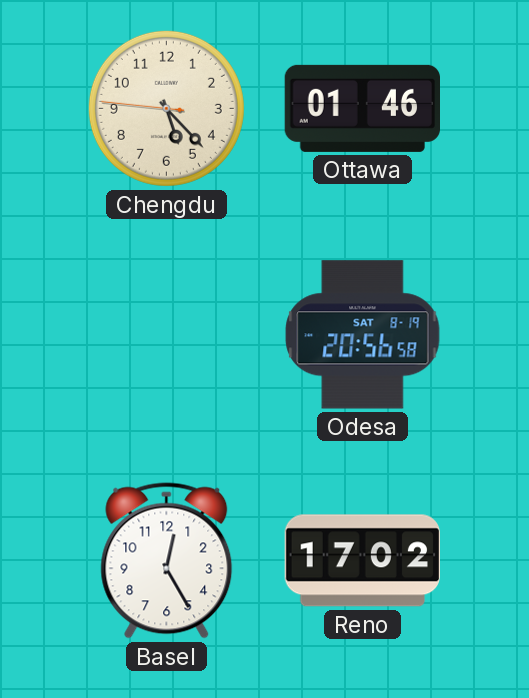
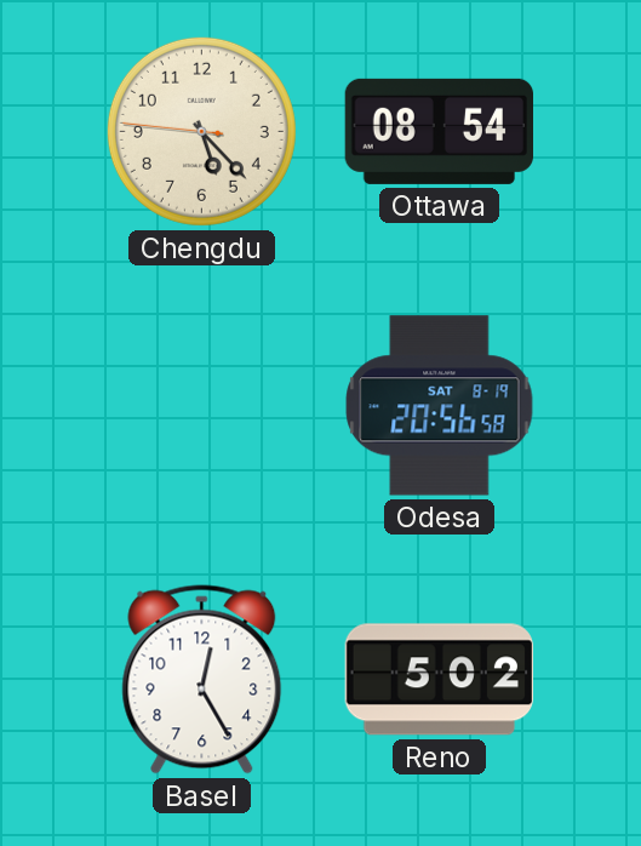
Ottawa: 01:46 -> 08:54 (439, 131)
Reno: 17:02 -> 5:02 (439, 680)
